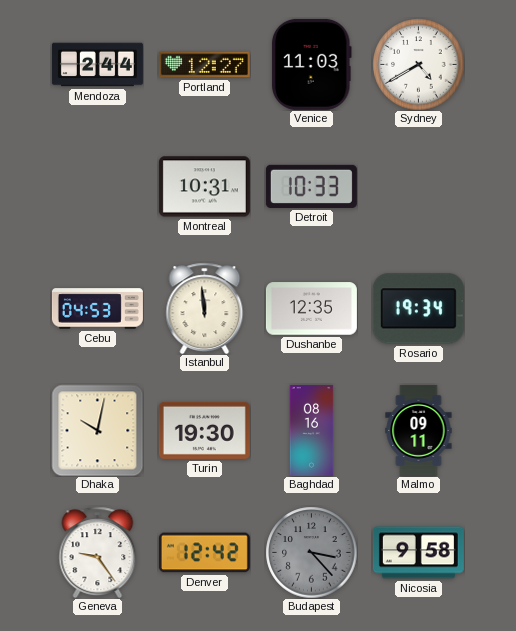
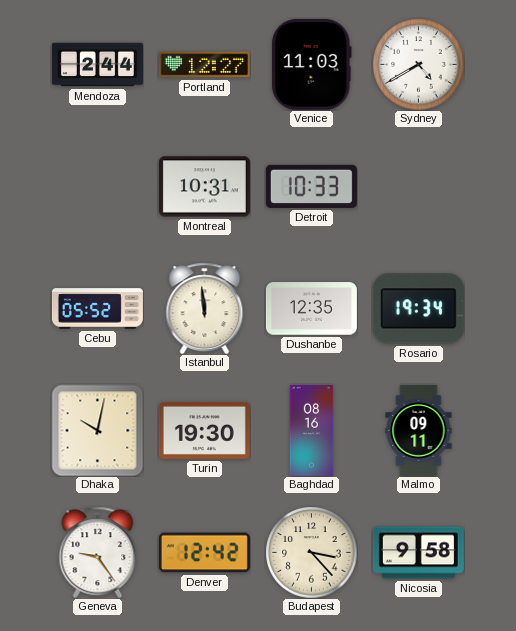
Cebu: 04:53 -> 05:52 (97, 309)
Budapest dial: grey -> cream (311, 552)
